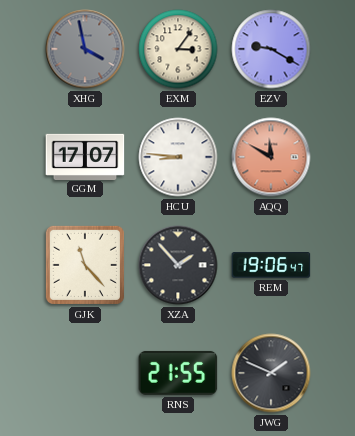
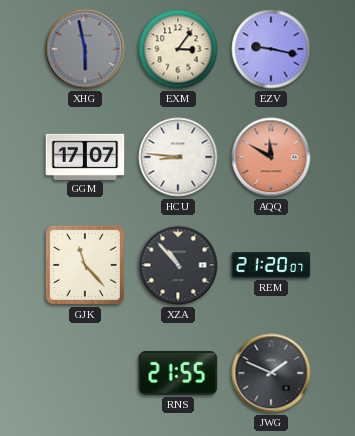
XHG: 3:58 -> 5:58 (85, 49)
EZV: 9:20 -> 9:17 (271, 49)
XZA: 1:53 -> 10:53 (178, 265)
REM: 19:06 -> 21:20 (271, 265)
